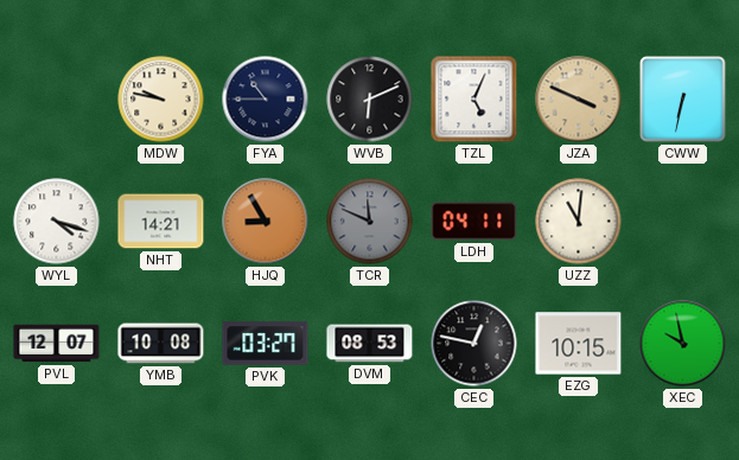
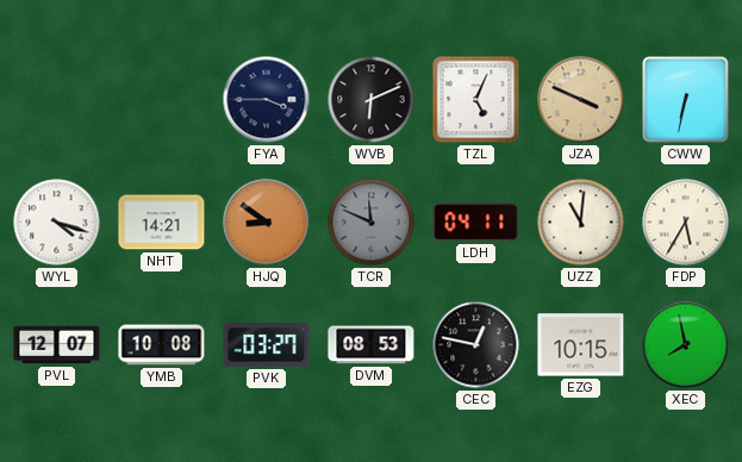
MDW: 9:47 -> none (161, 100)
FYA: 10:45 -> 3:45 (267, 100)
HJQ: 8:55 -> 8:51 (267, 223)
FDP: none -> 5:35 (686, 223)
XEC: 9:58 -> 7:58 (686, 345)
